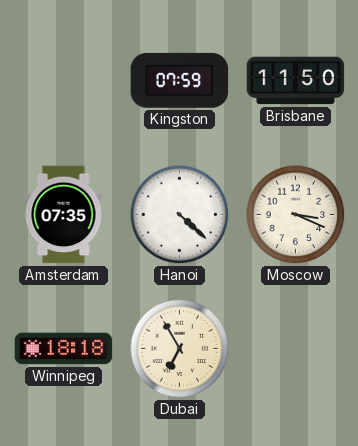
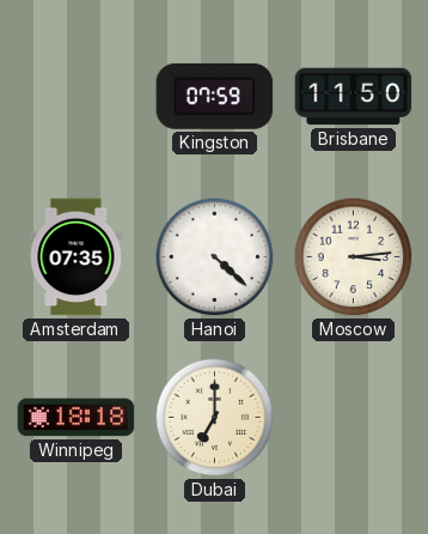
Moscow: 3:19 -> 3:14 (354, 257)
Dubai: 6:55 -> 7:00 (215, 418)
